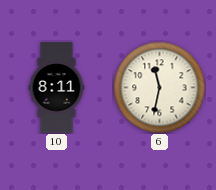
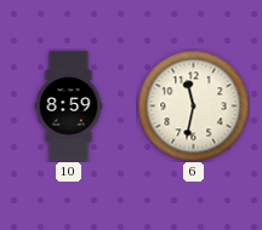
10: 8:11 -> 8:59 (69, 107)
